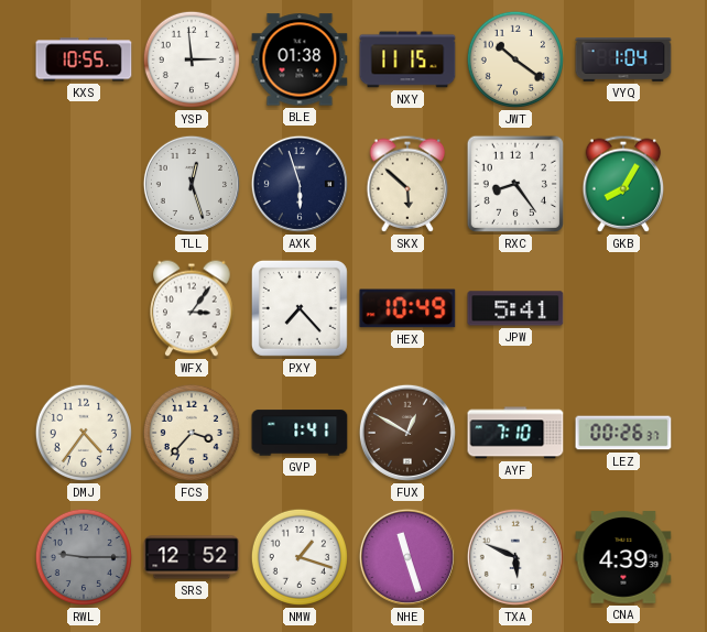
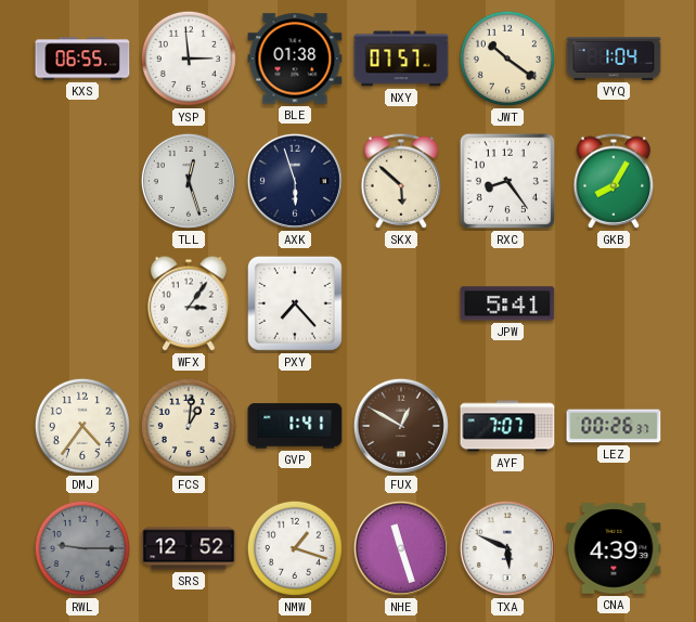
KXS: 10:55 -> 06:55 (82, 59)
NXY: 11:15 -> 07:57 (401, 59)
HEX: 10:49 -> none (407, 308)
FCS: 3:37 -> 1:01 (189, 426)
AYF: 7:10 -> 7:07 (507, 426)
